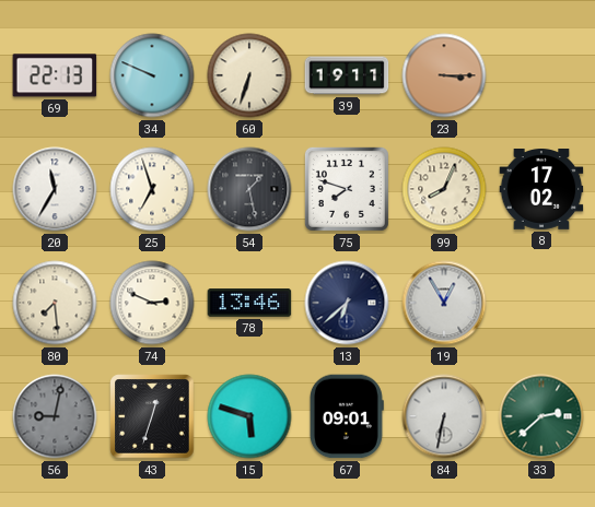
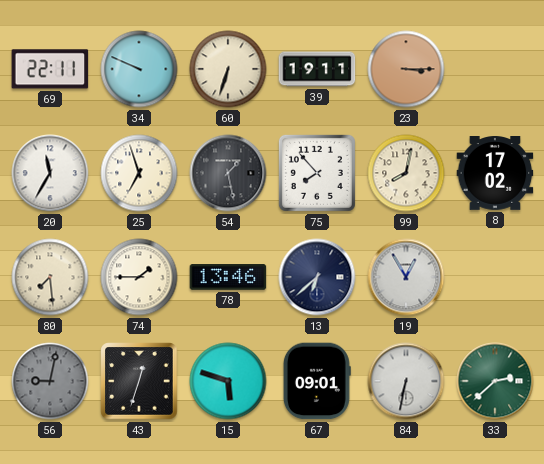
69: 22:13 -> 22:11 (50, 69)
75: 7:48 -> 7:53 (317, 173)
99: 8:04 -> 8:02 (406, 173)
74: 2:49 -> 1:45 (139, 277)
